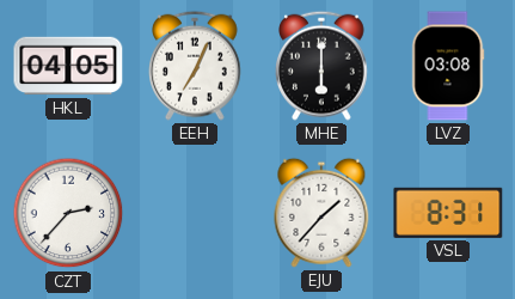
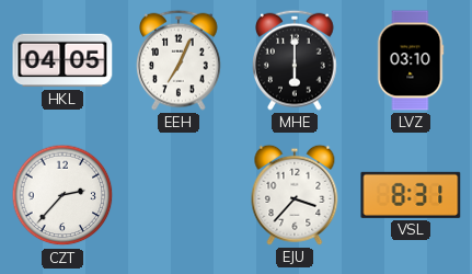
LVZ: 03:08 -> 03:10 (411, 60)
EJU: 1:37 -> 3:37 (295, 195)
